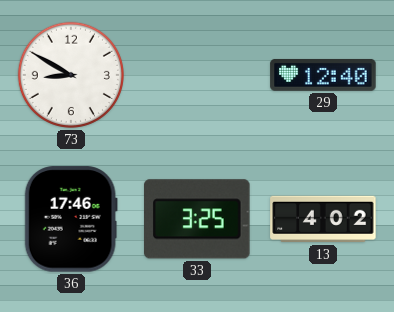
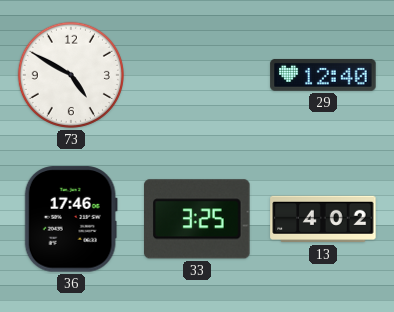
73: 8:50 -> 4:50 (71, 75)
